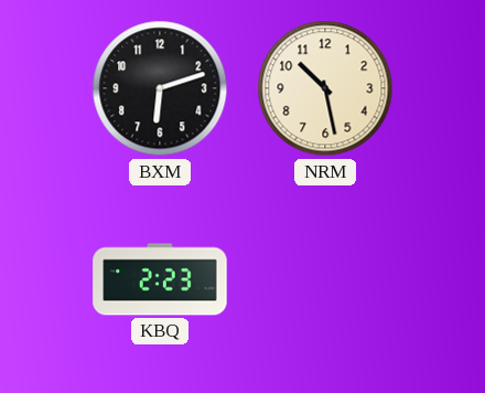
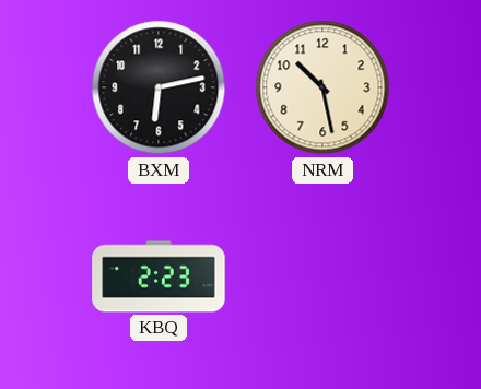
BXM: 6:12 -> 6:13 (159, 87)
